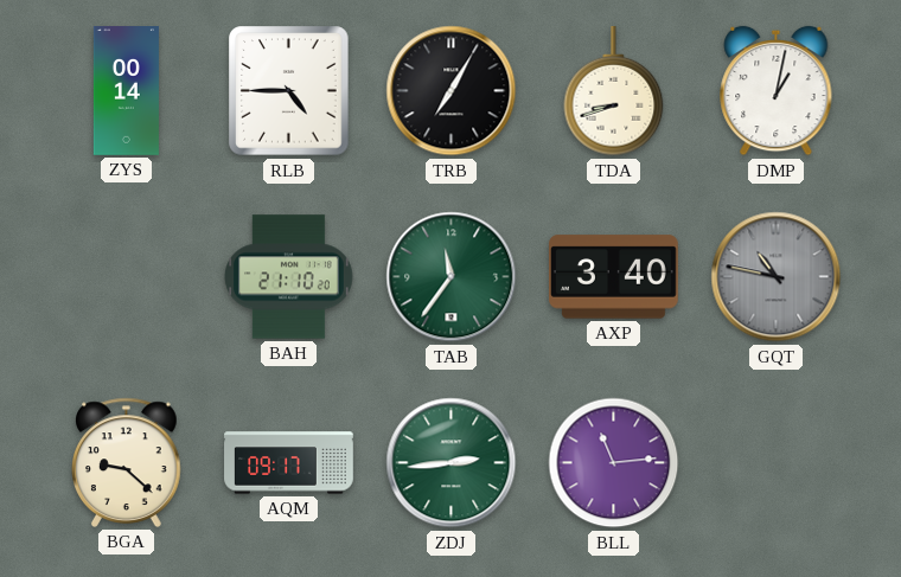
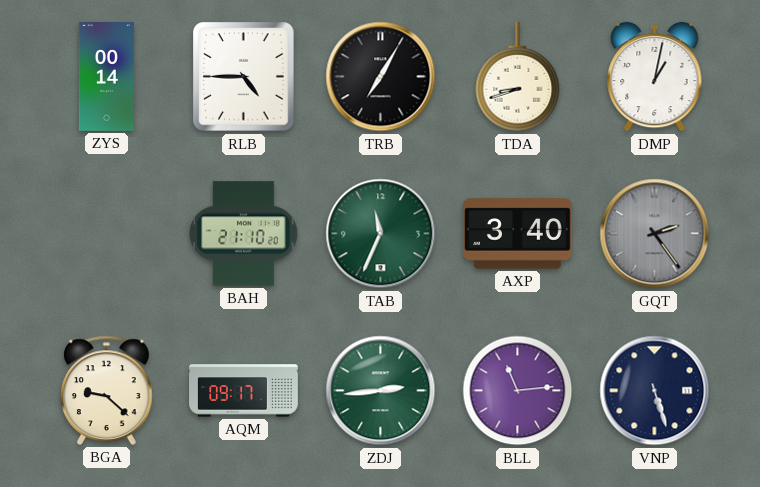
TAB: 11:36 -> 11:34 (381, 234)
GQT: 10:47 -> 2:24 (655, 234)
VNP: none -> 5:27 (655, 391)
